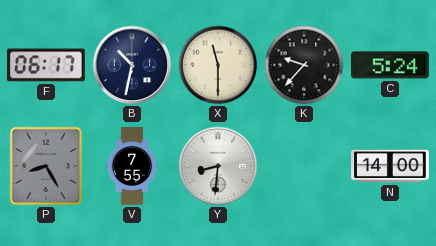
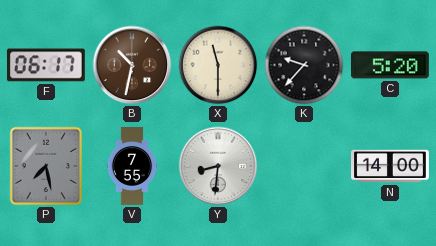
B dial: navy -> brown (132, 65)
C: 5:24 -> 5:20 (390, 65)
P: 8:25 -> 7:28 (45, 166)
